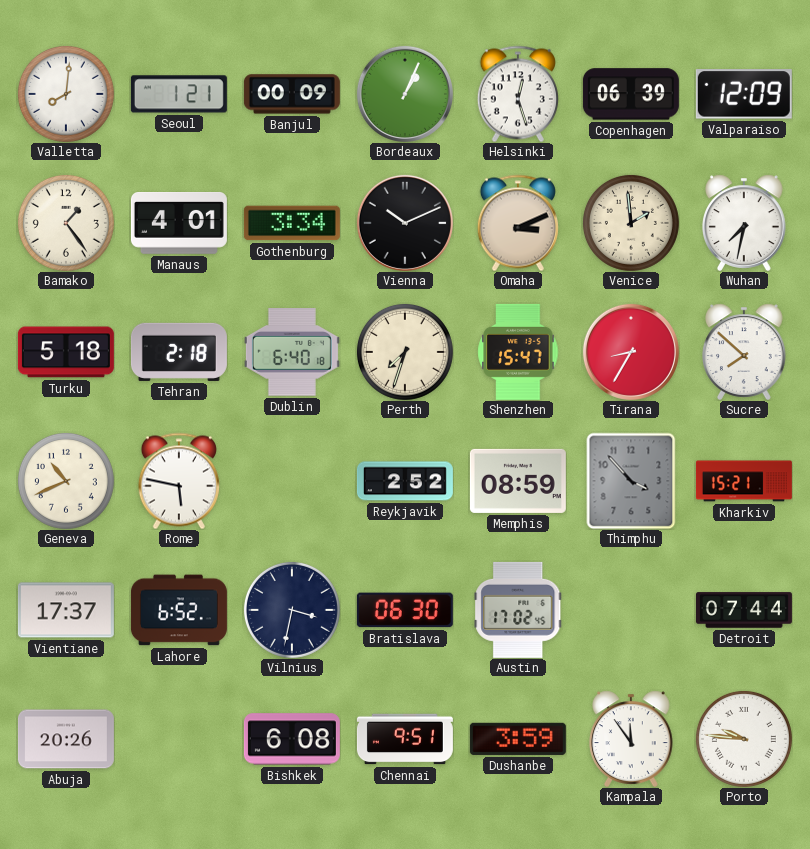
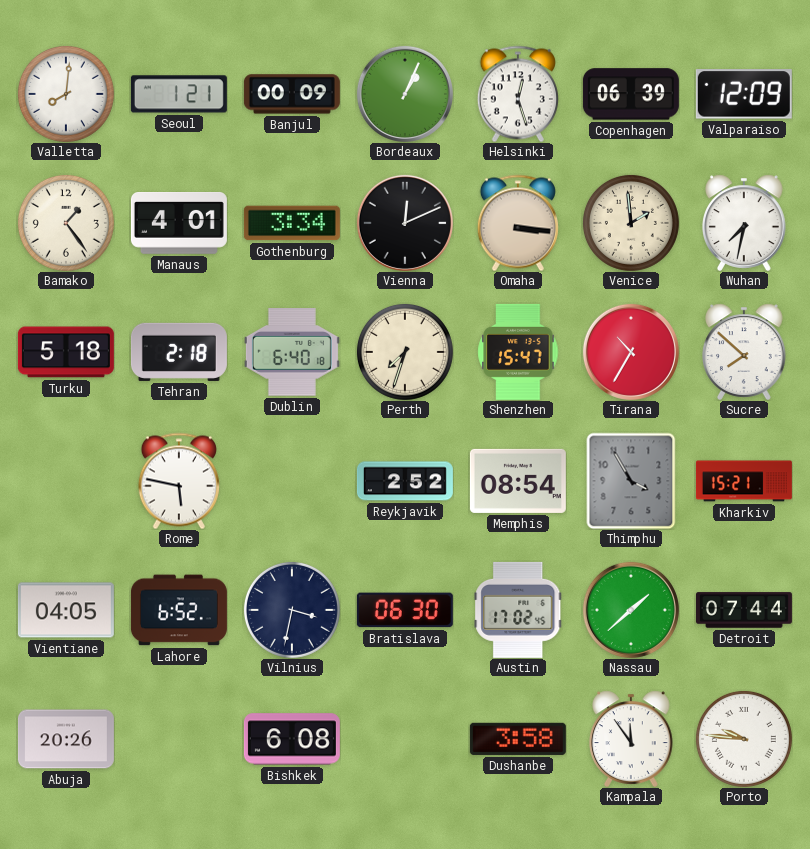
Vienna: 10:11 -> 12:11 (405, 223)
Omaha: 3:11 -> 3:16 (518, 223)
Tirana: 8:35 -> 10:35 (631, 352)
Geneva: 10:41 -> none (66, 481)
Memphis: 08:59 -> 08:54 (518, 481)
Thimphu: 3:53 -> 3:55 (631, 481)
Vientiane: 17:37 -> 04:05 (66, 610)
Nassau: none -> 1:38 (631, 610)
Chennai: 9:51 -> none (405, 739)
Dushanbe: 3:59 -> 3:58 (518, 739)
